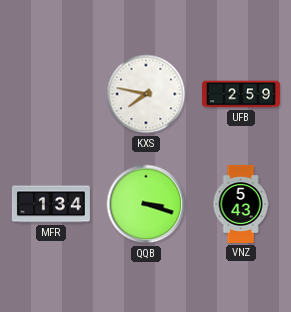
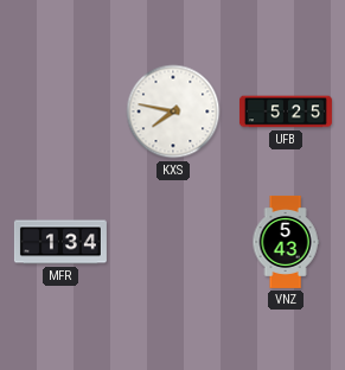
UFB: 2:59 -> 5:25 (286, 111)
QQB: 3:18 -> none (146, 204)
